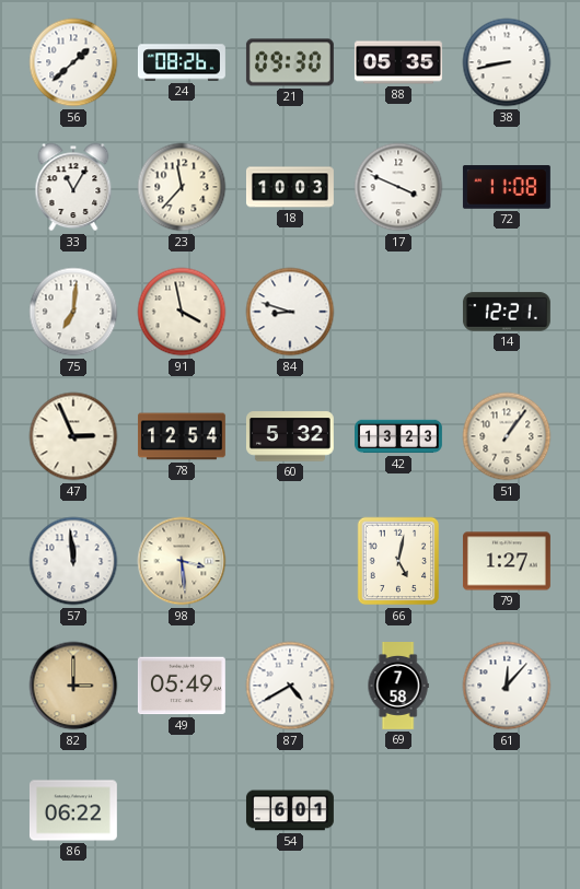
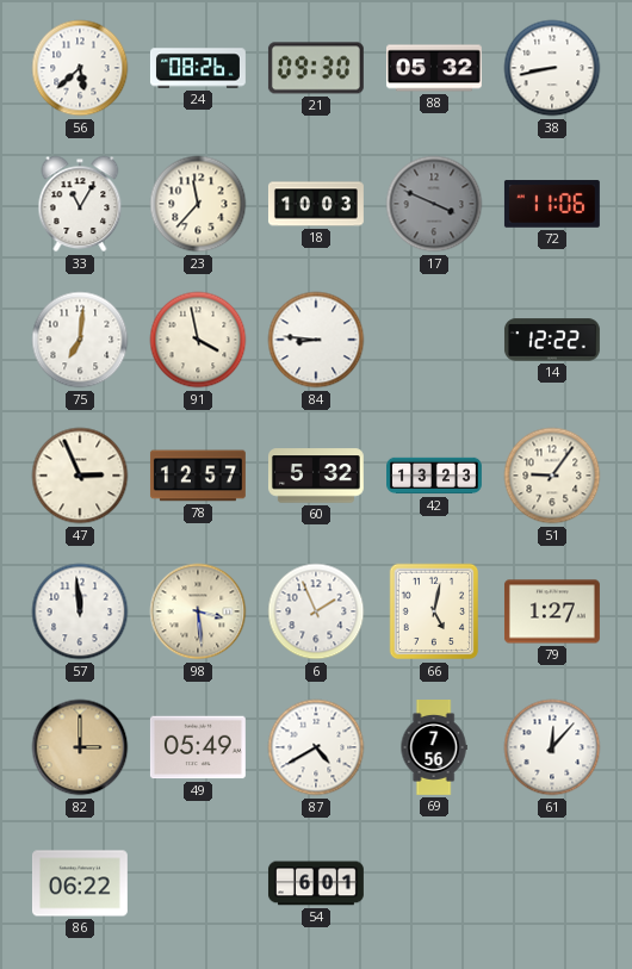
56: 1:38 -> 5:38 (80, 68)
88: 05:35 -> 05:32 (434, 68)
17 dial: white -> grey (434, 204)
72: 11:08 -> 11:06 (552, 204)
84: 8:48 -> 8:46 (316, 340)
14: 12:21 -> 12:22 (552, 340)
78: 12:54 -> 12:57 (198, 476)
51: 1:06 -> 9:06 (552, 476)
6: none -> 1:56 (316, 611)
69: 7:58 -> 7:56 (434, 749)
